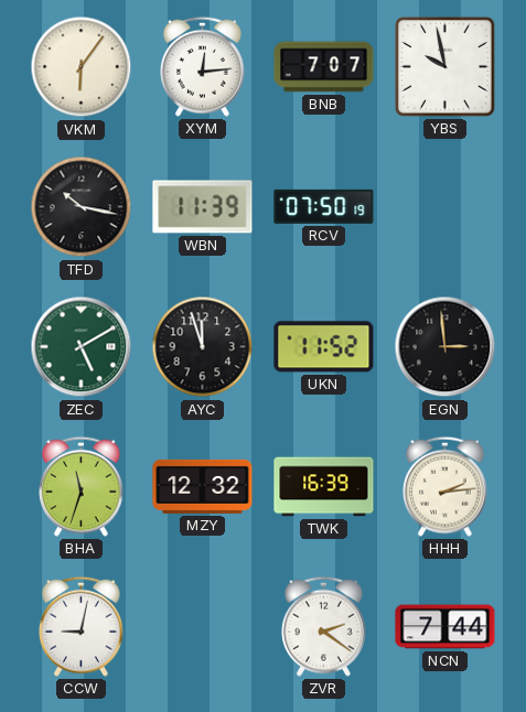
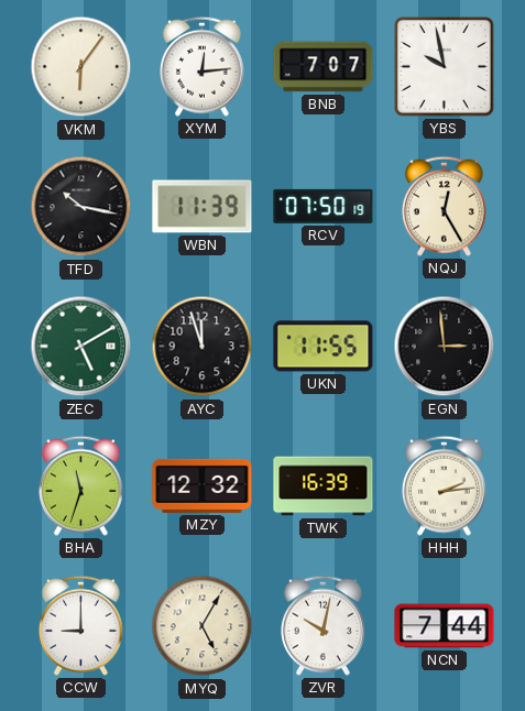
NQJ: none -> 12:25 (445, 206)
UKN: 11:52 -> 11:55 (324, 347)
CCW: 9:02 -> 9:00 (81, 625)
MYQ: none -> 5:05 (203, 626)
ZVR: 2:21 -> 10:02 (324, 625)
